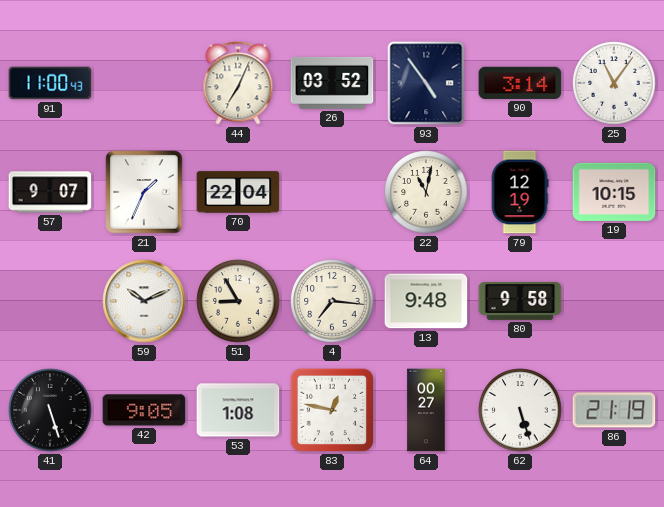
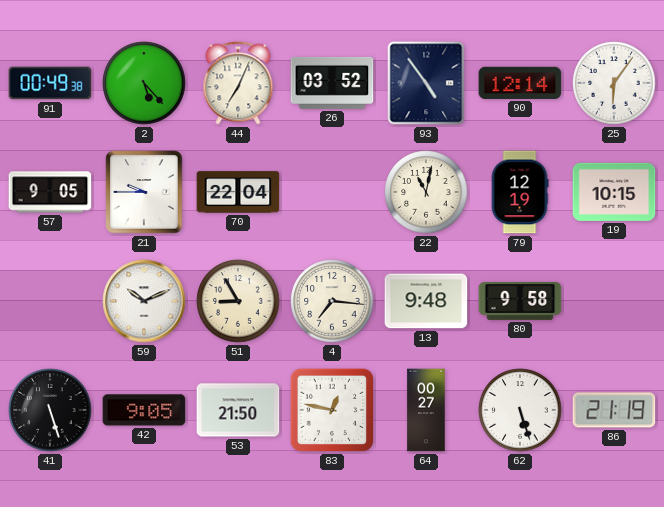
91: 11:00 -> 00:49 (50, 83)
2: none -> 5:23 (144, 83)
90: 3:14 -> 12:14 (520, 83)
25: 11:06 -> 6:06 (614, 83)
57: 9:07 -> 9:05 (50, 192)
21: 1:34 -> 9:45 (144, 192)
53: 1:08 -> 21:50 (238, 410)
